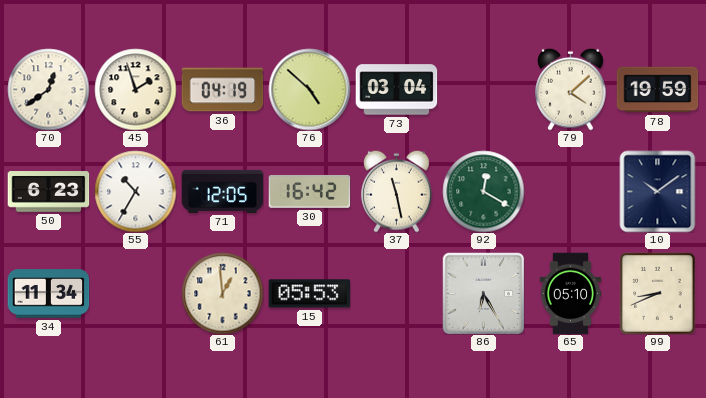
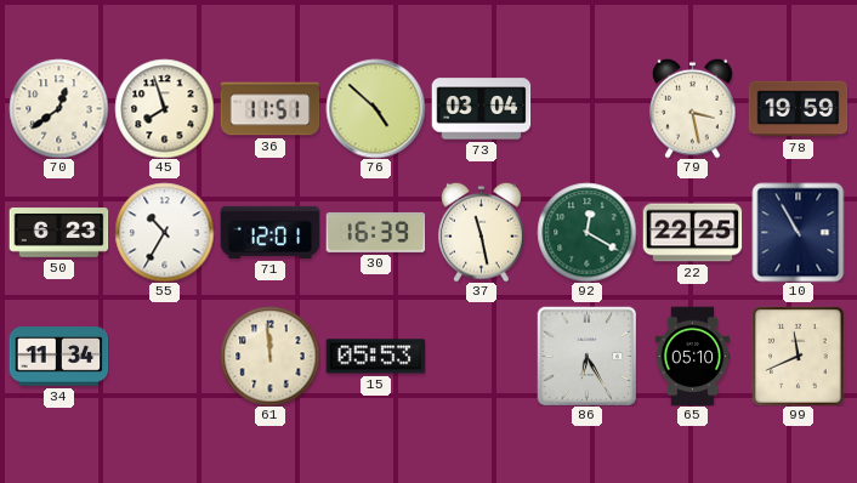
45: 1:57 -> 7:57 (164, 108)
36: 04:19 -> 11:51 (269, 109)
79: 4:08 -> 3:28 (693, 108)
71: 12:05 -> 12:01 (269, 232)
30: 16:42 -> 16:39 (375, 232)
22: none -> 22:25 (692, 233)
10: 10:09 -> 10:55 (799, 232)
61: 12:59 -> 11:59 (269, 356)
99: 8:41 -> 11:41 (799, 356)
